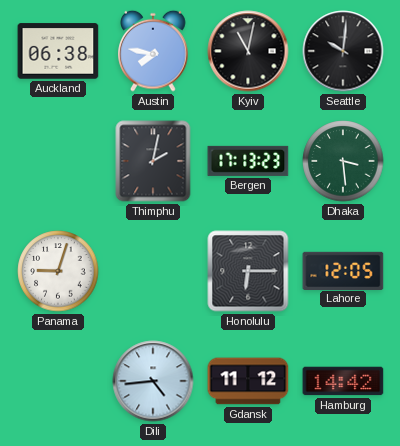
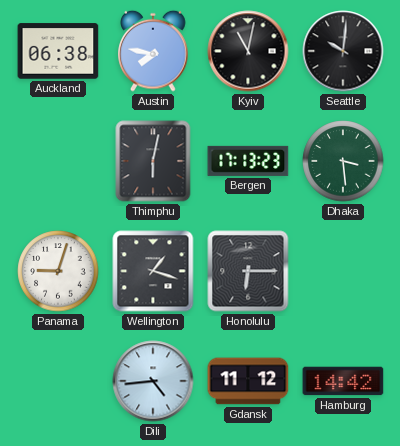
Thimphu: 2:02 -> 6:02 (153, 161)
Wellington: none -> 1:18 (153, 271)
Lahore: 12:05 -> none (343, 270)
